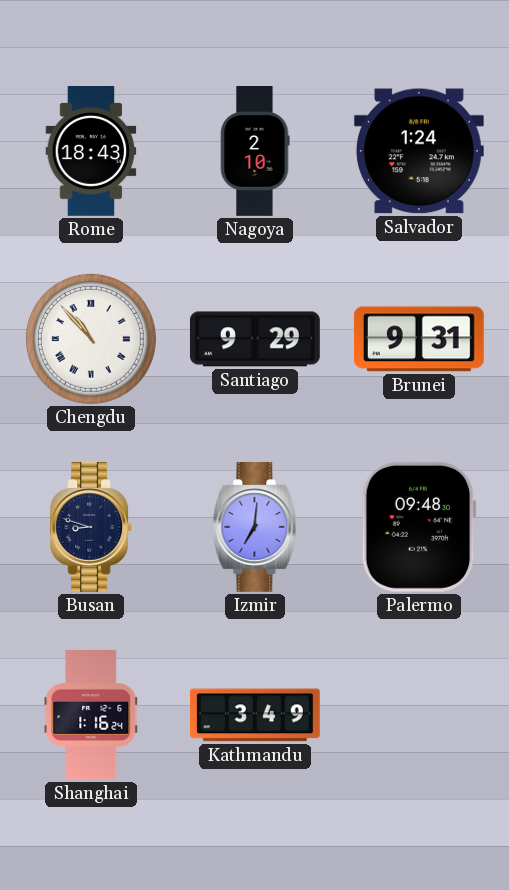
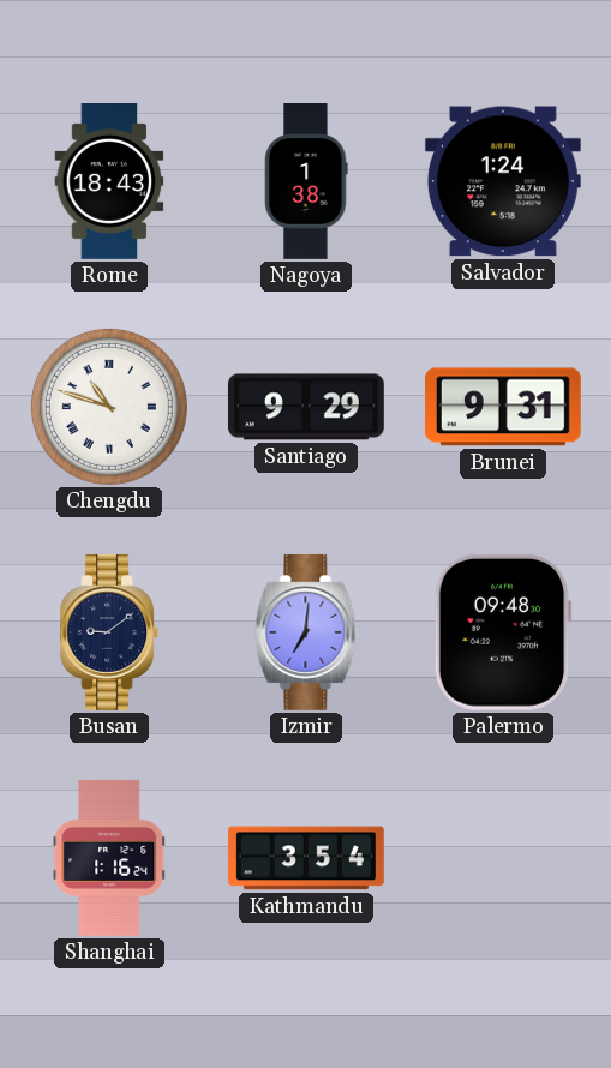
Nagoya: 2:10 -> 1:38 (306, 182)
Chengdu: 10:53 -> 10:48 (109, 407)
Busan: 8:48 -> 9:09 (109, 632)
Kathmandu: 3:49 -> 3:54 (306, 858)
